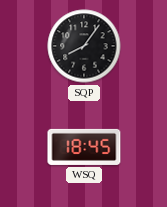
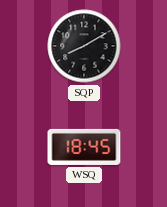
SQP: 8:06 -> 8:10 (84, 46)
